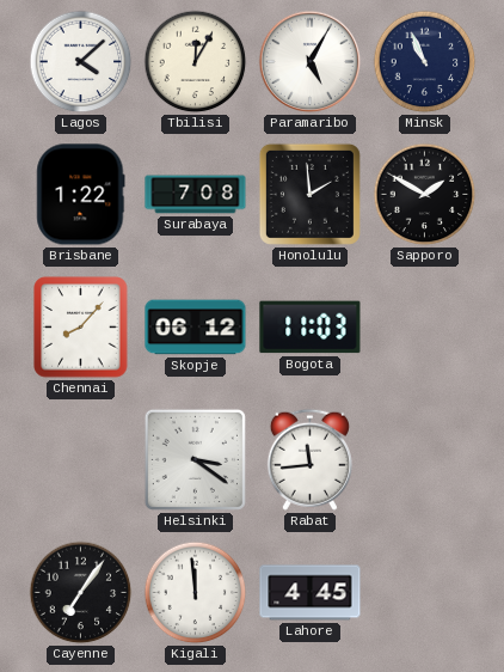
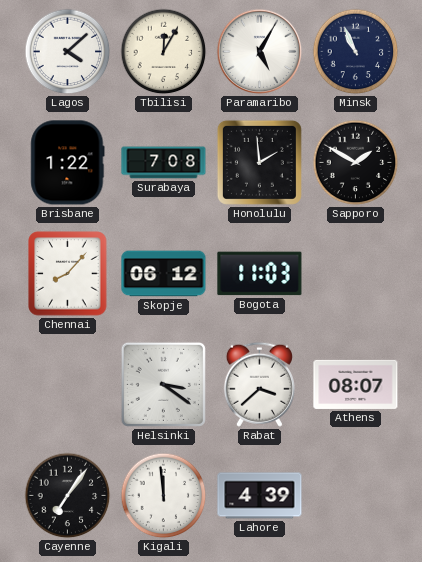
Rabat: 11:44 -> 3:38 (259, 384)
Athens: none -> 08:07 (356, 384)
Lahore: 4:45 -> 4:39 (260, 496)
